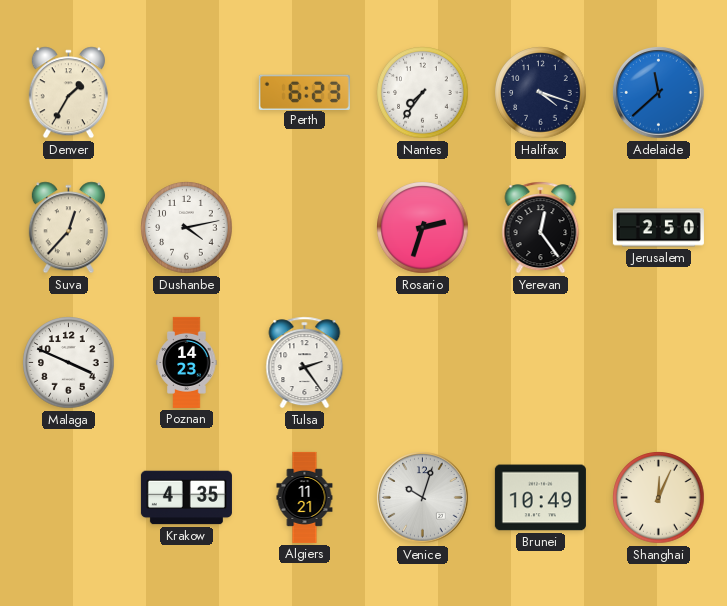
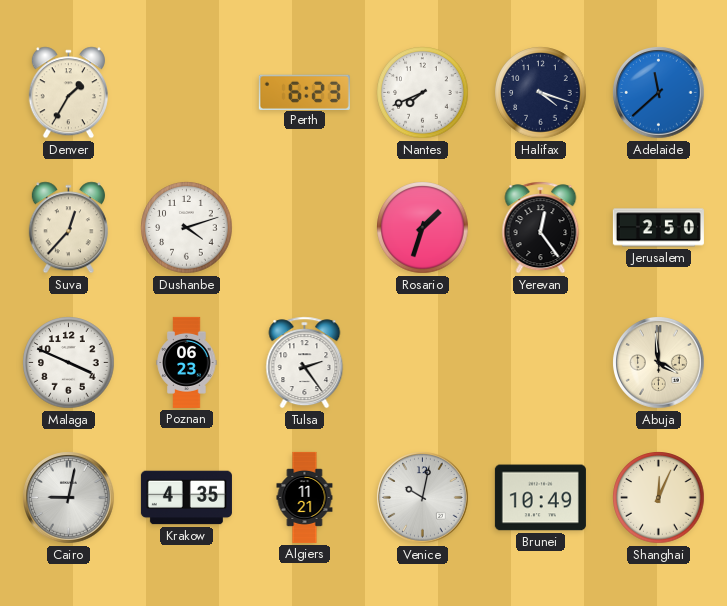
Nantes: 7:36 -> 7:41 (423, 93)
Dushanbe: 4:13 -> 4:12 (187, 228)
Rosario: 2:33 -> 1:33 (423, 228)
Poznan: 14:23 -> 06:23 (187, 362)
Abuja: none -> 3:59 (659, 363)
Cairo: none -> 9:02 (69, 498)
Venice: 10:03 -> 10:02 (423, 498)
